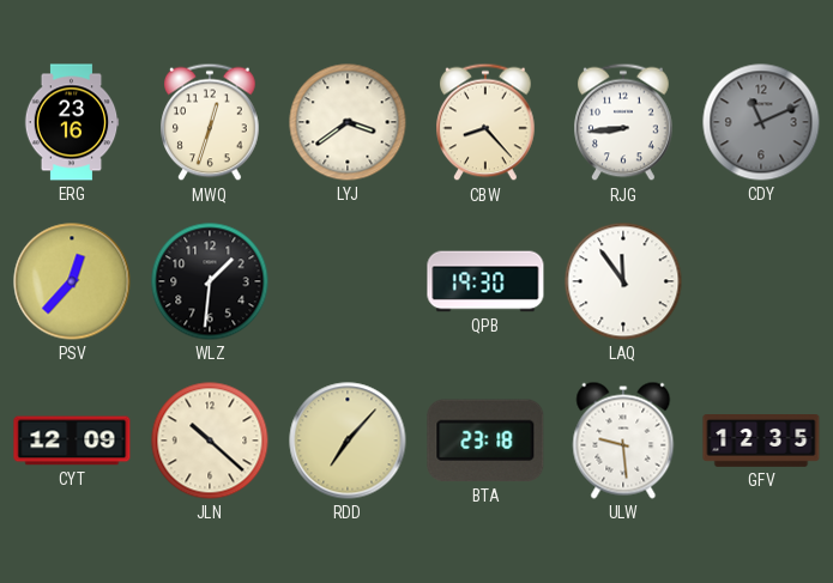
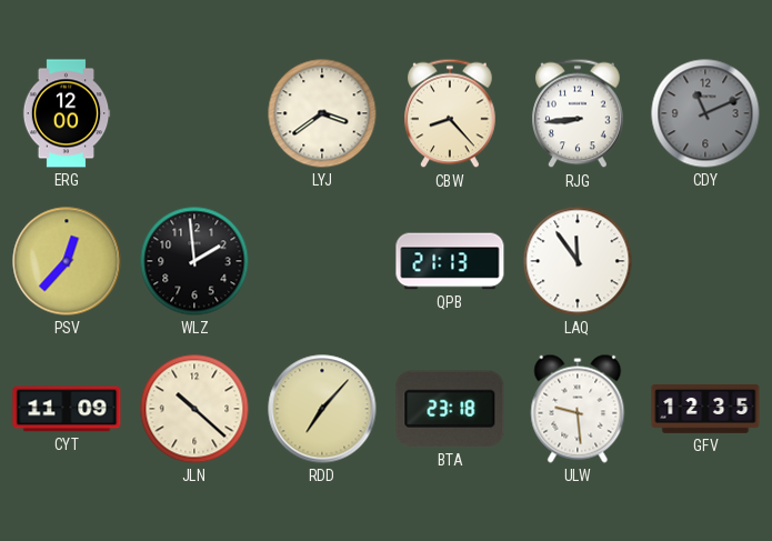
ERG: 23:16 -> 12:00 (67, 113)
MWQ: 12:33 -> none (210, 122)
WLZ: 1:31 -> 1:59 (194, 261)
QPB: 19:30 -> 21:13 (450, 261)
CYT: 12:09 -> 11:09 (67, 409)
